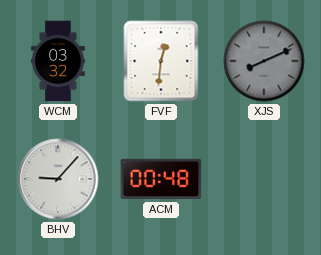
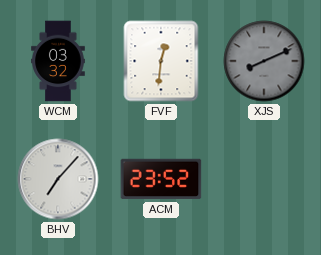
BHV: 9:07 -> 7:07 (58, 179)
ACM: 00:48 -> 23:52 (161, 179)
